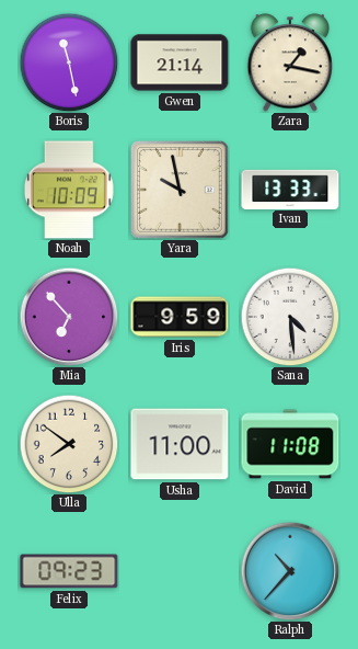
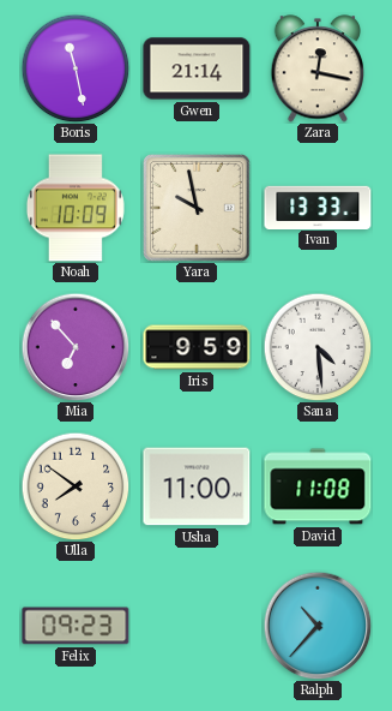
Zara: 1:17 -> 12:17 (318, 68)
